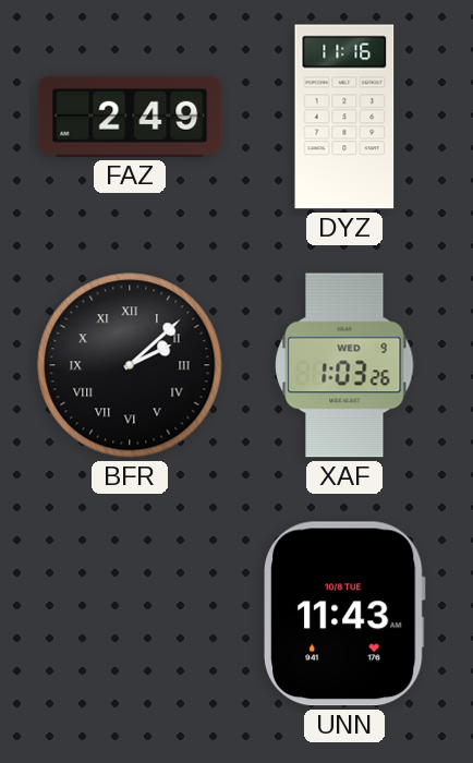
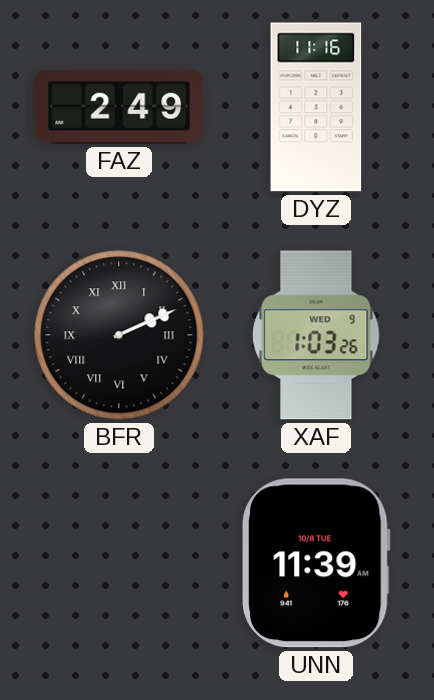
BFR: 2:08 -> 2:11 (119, 335)
UNN: 11:43 -> 11:39 (316, 563)
